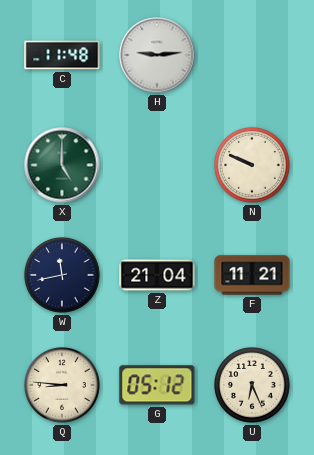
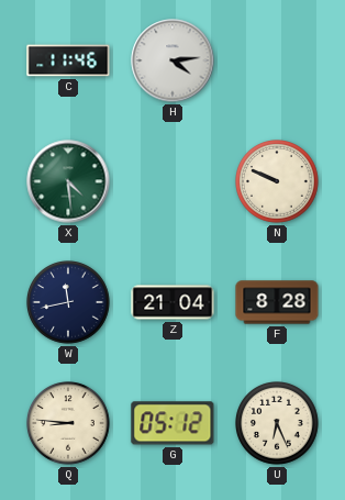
C: 11:48 -> 11:46 (68, 60)
H: 9:14 -> 4:14 (172, 60)
X: 5:00 -> 4:29 (68, 181)
F: 11:21 -> 8:28 (277, 302)
